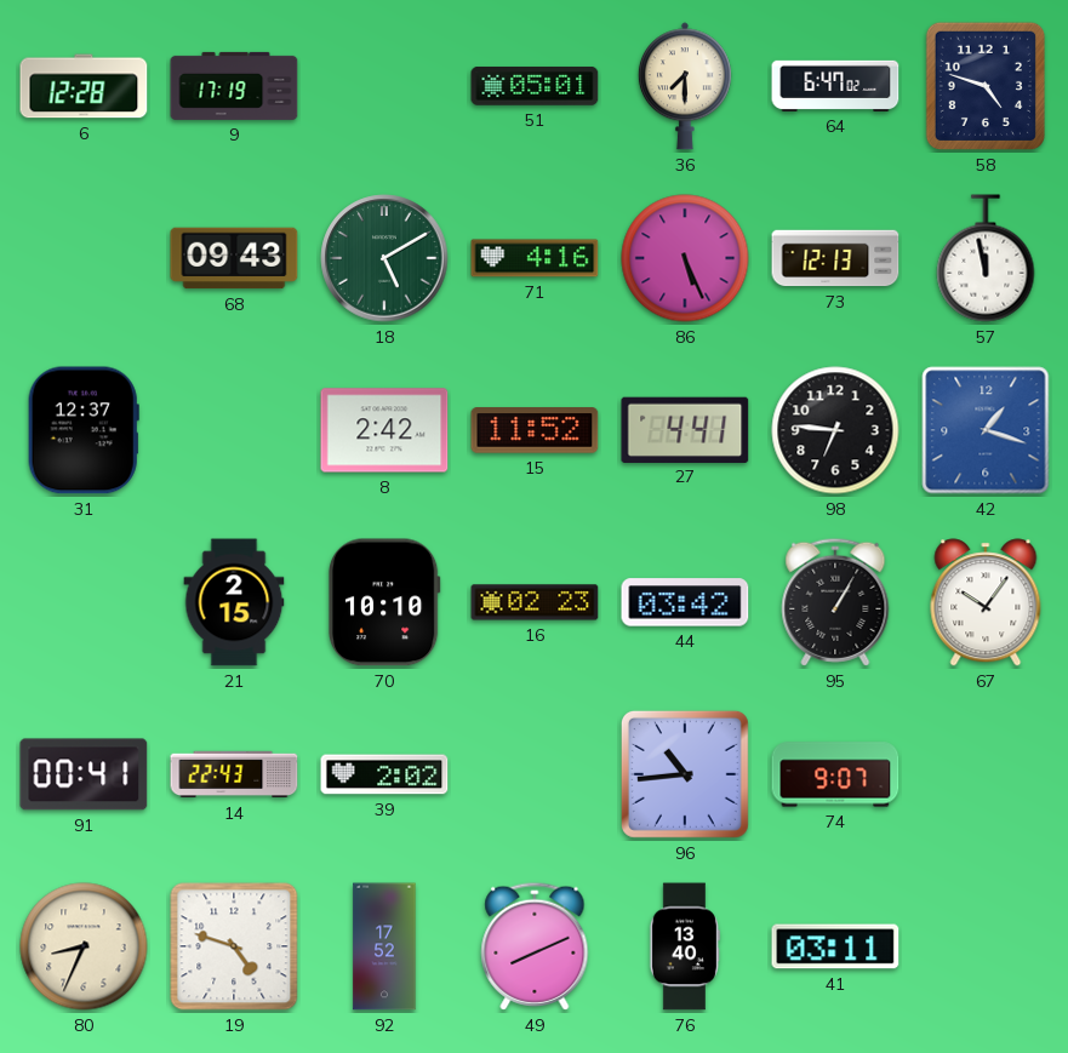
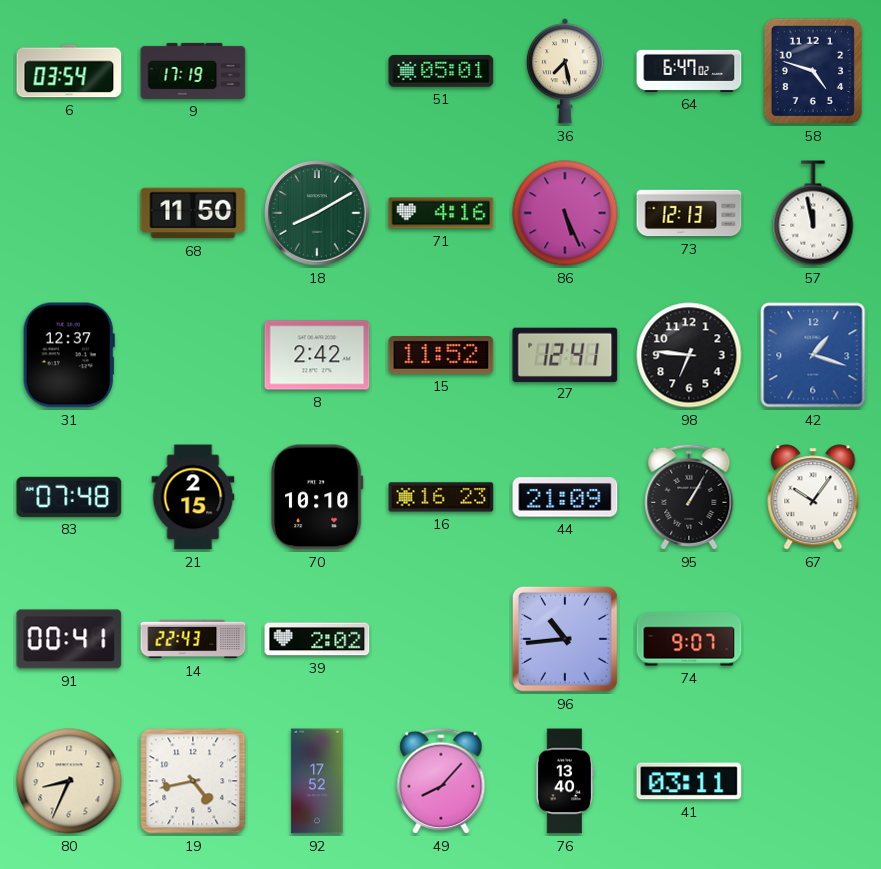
6: 12:28 -> 03:54 (69, 71)
36: 7:30 -> 7:28 (565, 71)
68: 09:43 -> 11:50 (193, 213)
18: 5:10 -> 8:10 (317, 213)
27: 4:41 -> 12:41 (565, 354)
83: none -> 07:48 (69, 497)
16: 02:23 -> 16:23 (441, 497)
44: 03:42 -> 21:09 (565, 497)
19: 4:48 -> 4:43 (193, 781)
49: 8:11 -> 8:07 (441, 781)
